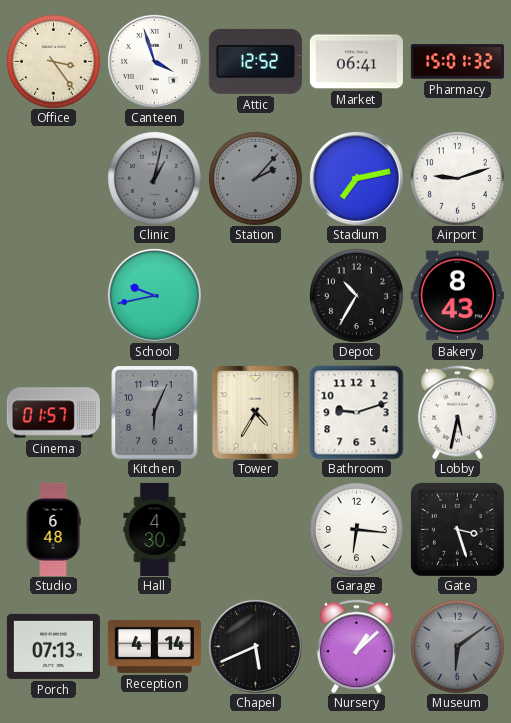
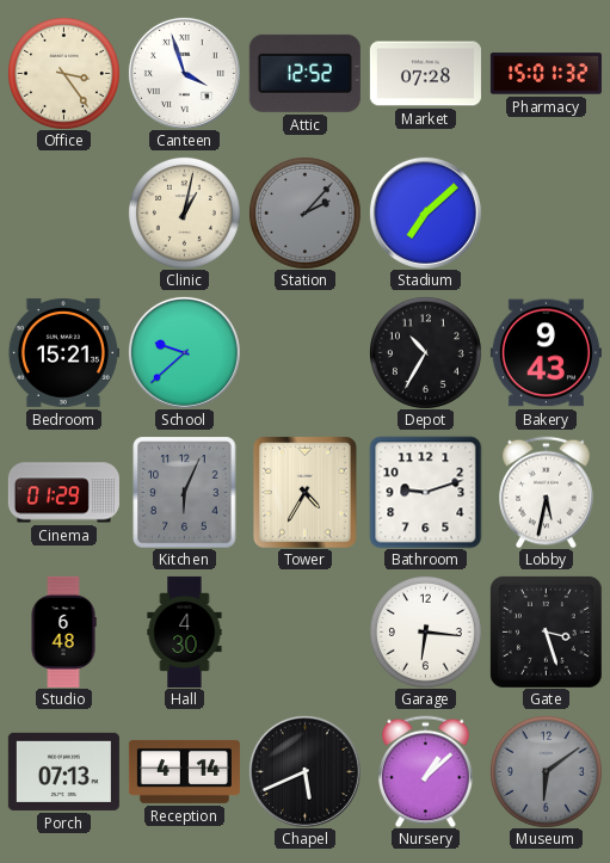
Market: 06:41 -> 07:28 (425, 74)
Clinic dial: grey -> cream (184, 212)
Stadium: 7:13 -> 7:08 (425, 212)
Airport: 9:12 -> none (457, 178)
Bedroom: none -> 15:21 (63, 352)
School: 9:43 -> 9:38 (184, 352)
Bakery: 8:43 -> 9:43 (546, 353)
Cinema: 01:57 -> 01:29 (63, 493)
